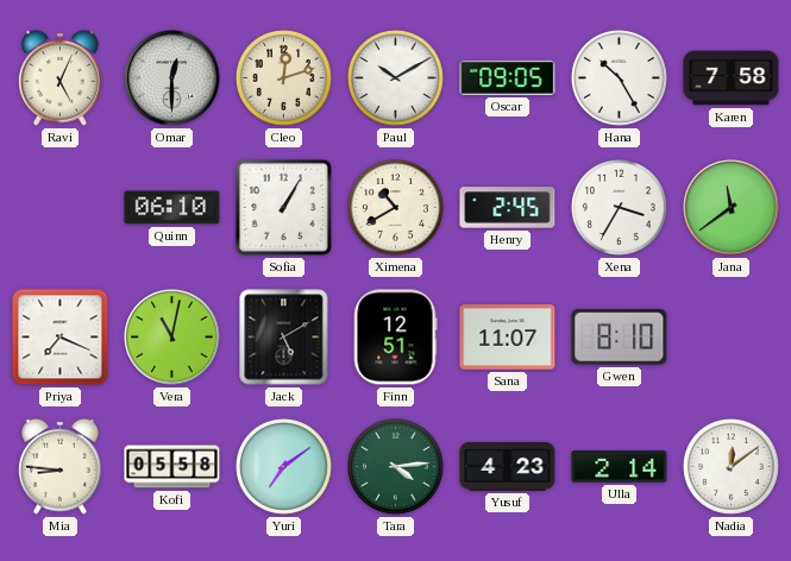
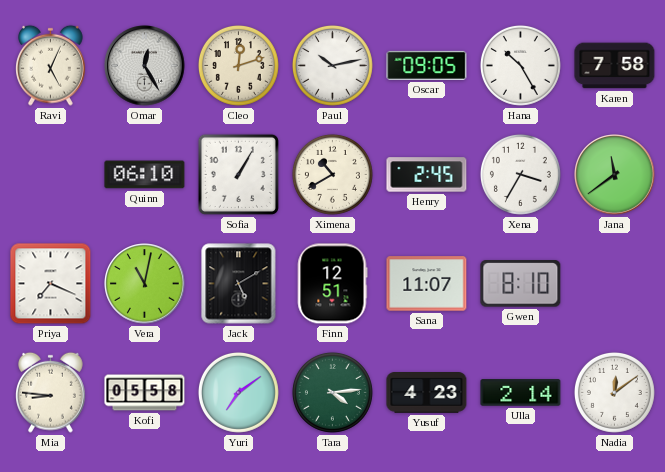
Omar: 12:30 -> 12:25 (145, 66)
Paul: 10:10 -> 10:13 (332, 65)
